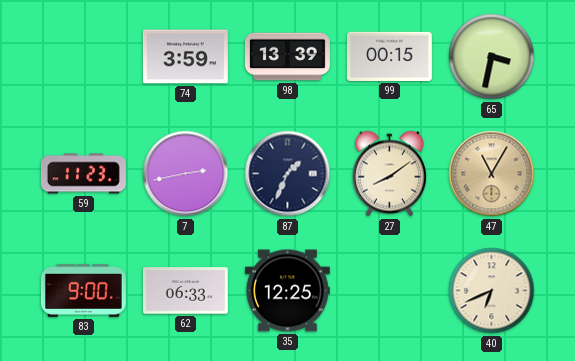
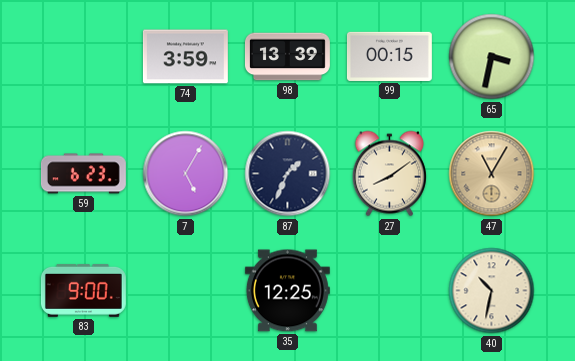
59: 11:23 -> 6:23 (83, 174)
7: 2:43 -> 5:05 (186, 174)
62: 06:33 -> none (185, 291)
40: 6:41 -> 10:32 (492, 291)
